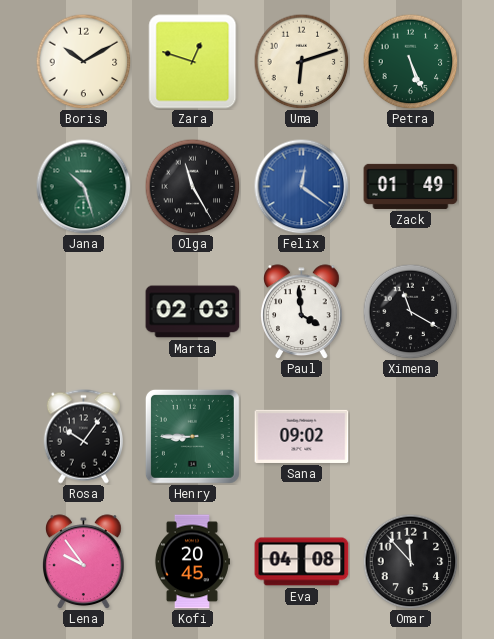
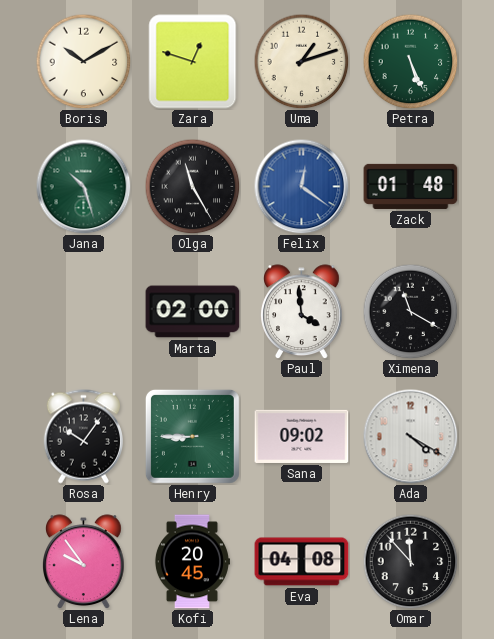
Uma: 6:12 -> 1:12 (301, 61)
Zack: 01:49 -> 01:48 (411, 186)
Marta: 02:03 -> 02:00 (193, 312)
Ada: none -> 4:20 (410, 436)
